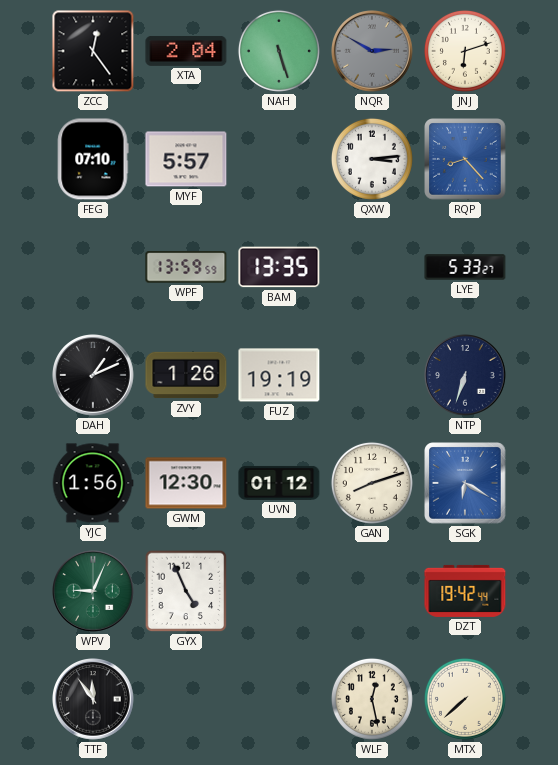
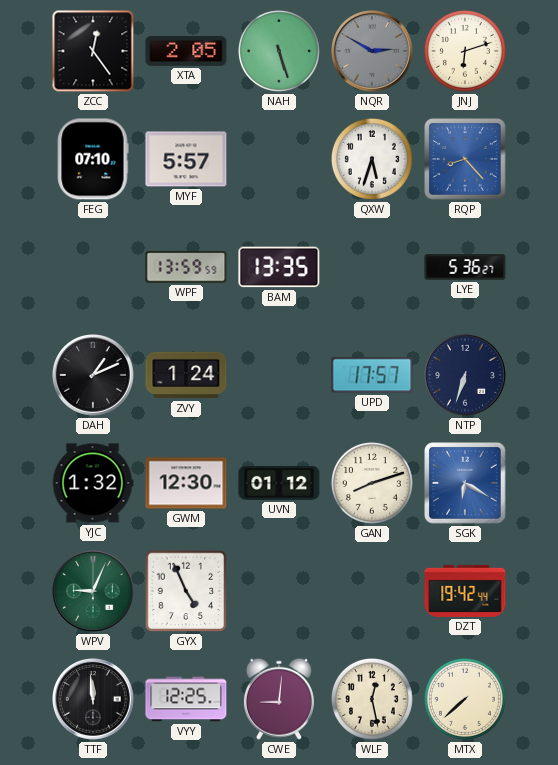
XTA: 2:04 -> 2:05 (186, 51)
QXW: 3:14 -> 5:33 (372, 159)
LYE: 5:33 -> 5:36 (465, 267)
ZVY: 1:26 -> 1:24 (186, 375)
FUZ: 19:19 -> none (279, 375)
UPD: none -> 17:57 (372, 375)
YJC: 1:56 -> 1:32 (93, 483)
TTF: 11:54 -> 11:59 (94, 700)
VYY: none -> 12:25 (186, 699)
CWE: none -> 9:01 (279, 699)
